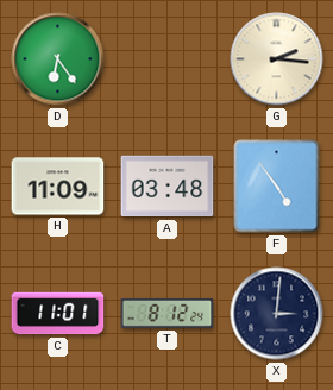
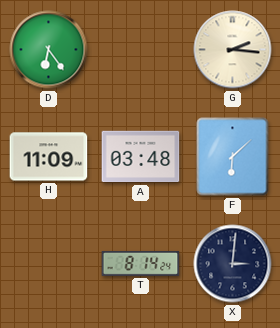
F: 4:54 -> 6:08 (233, 157)
C: 11:01 -> none (58, 314)
T: 8:12 -> 8:14 (141, 263)
